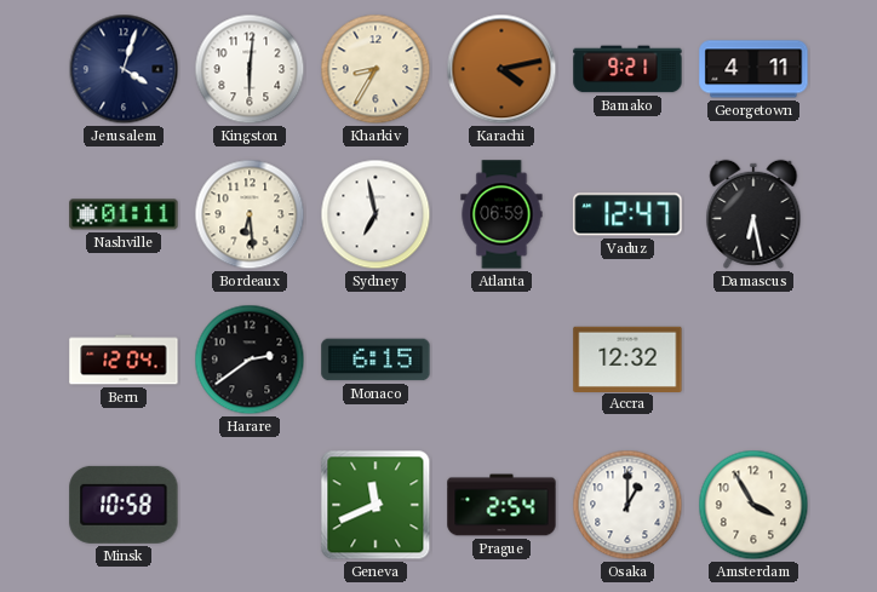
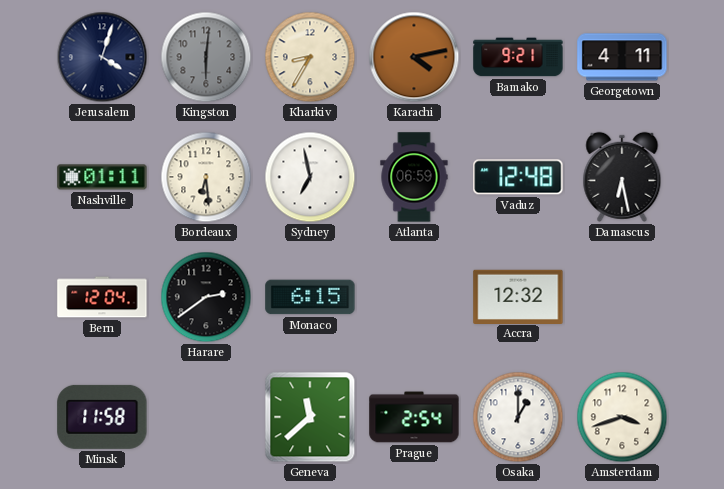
Kingston dial: white -> grey (206, 57)
Vaduz: 12:47 -> 12:48 (518, 177)
Minsk: 10:58 -> 11:58 (102, 417)
Geneva: 11:41 -> 11:38 (310, 417)
Amsterdam: 3:55 -> 3:42 (622, 417)
